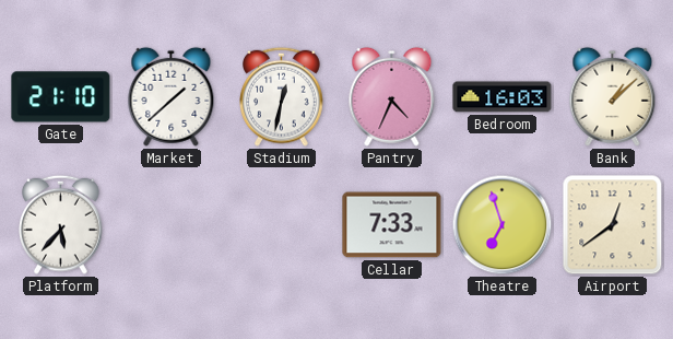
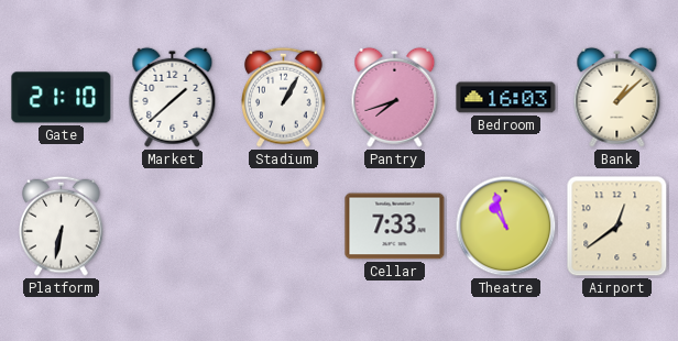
Stadium: 12:32 -> 1:05 (284, 97)
Pantry: 4:34 -> 7:42 (395, 97)
Platform: 5:37 -> 6:32 (62, 226)
Theatre: 6:57 -> 10:57 (506, 227)
